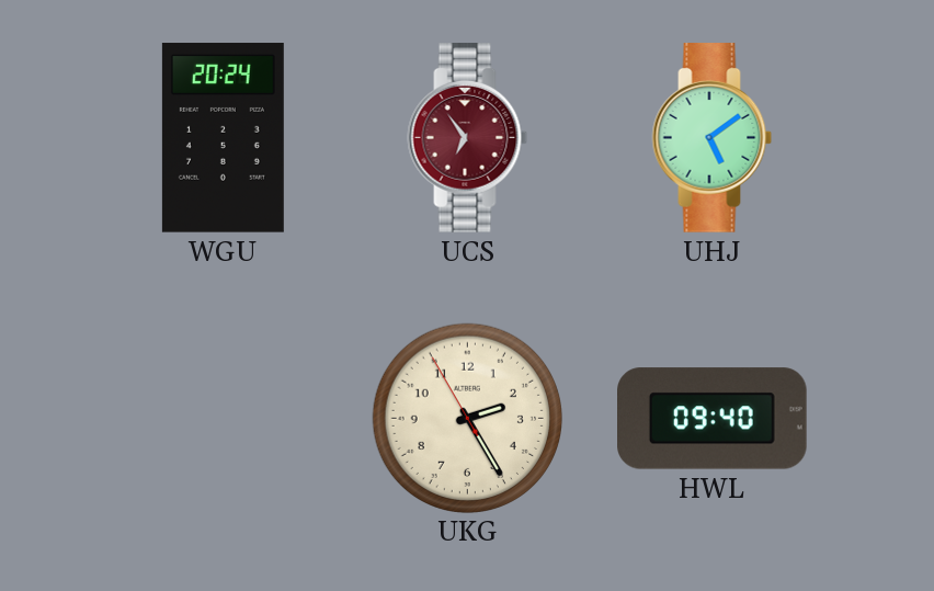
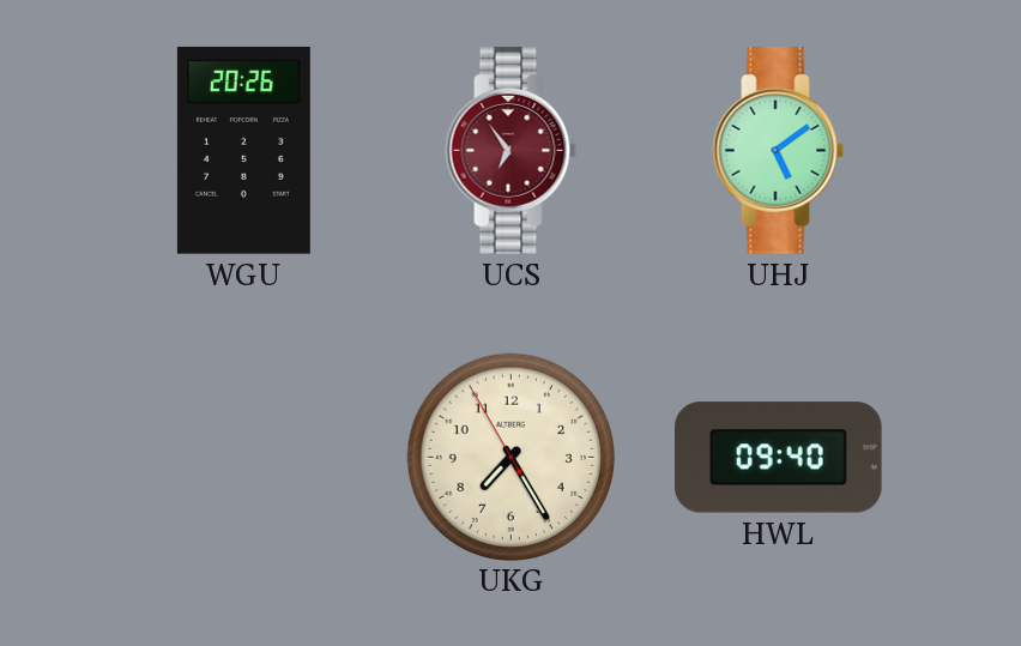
WGU: 20:24 -> 20:26 (243, 151)
UKG: 2:24 -> 7:24 (510, 457)
